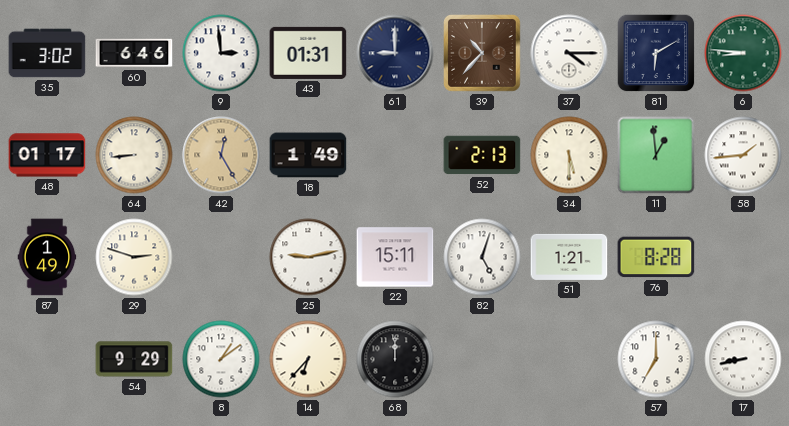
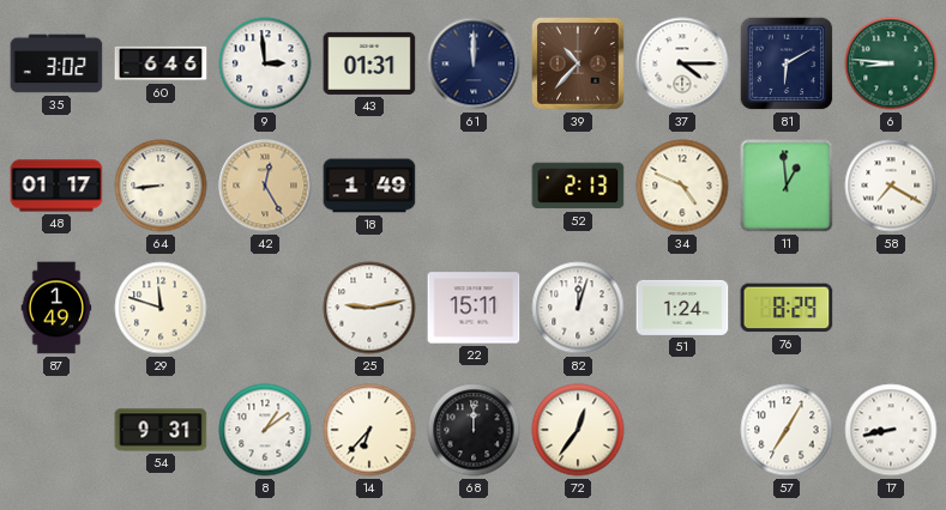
61: 9:00 -> 12:00 (474, 63)
34: 5:30 -> 4:49 (682, 186)
58: 1:44 -> 7:20 (891, 186)
29: 2:48 -> 11:48 (161, 308)
82: 5:03 -> 12:03 (578, 308)
51: 1:21 -> 1:24 (682, 308)
76: 8:28 -> 8:29 (787, 308)
54: 9:29 -> 9:31 (161, 430)
72: none -> 12:36 (578, 430)
57: 7:00 -> 7:05 (787, 430)
